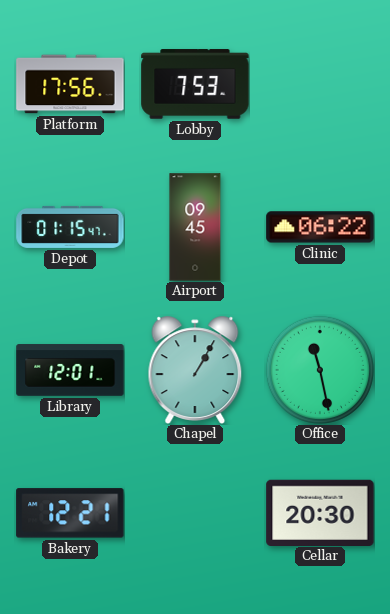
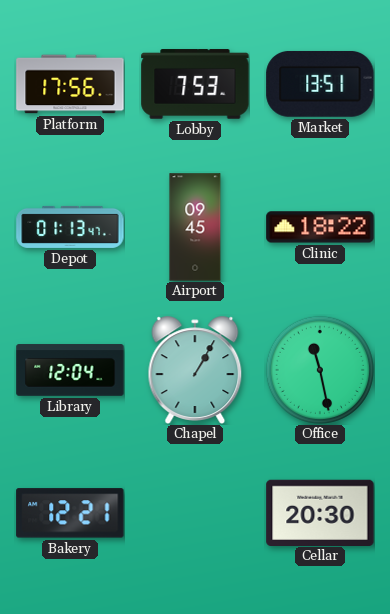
Market: none -> 13:51 (320, 84)
Depot: 01:15 -> 01:13 (70, 227)
Clinic: 06:22 -> 18:22 (320, 227)
Library: 12:01 -> 12:04 (70, 370)
